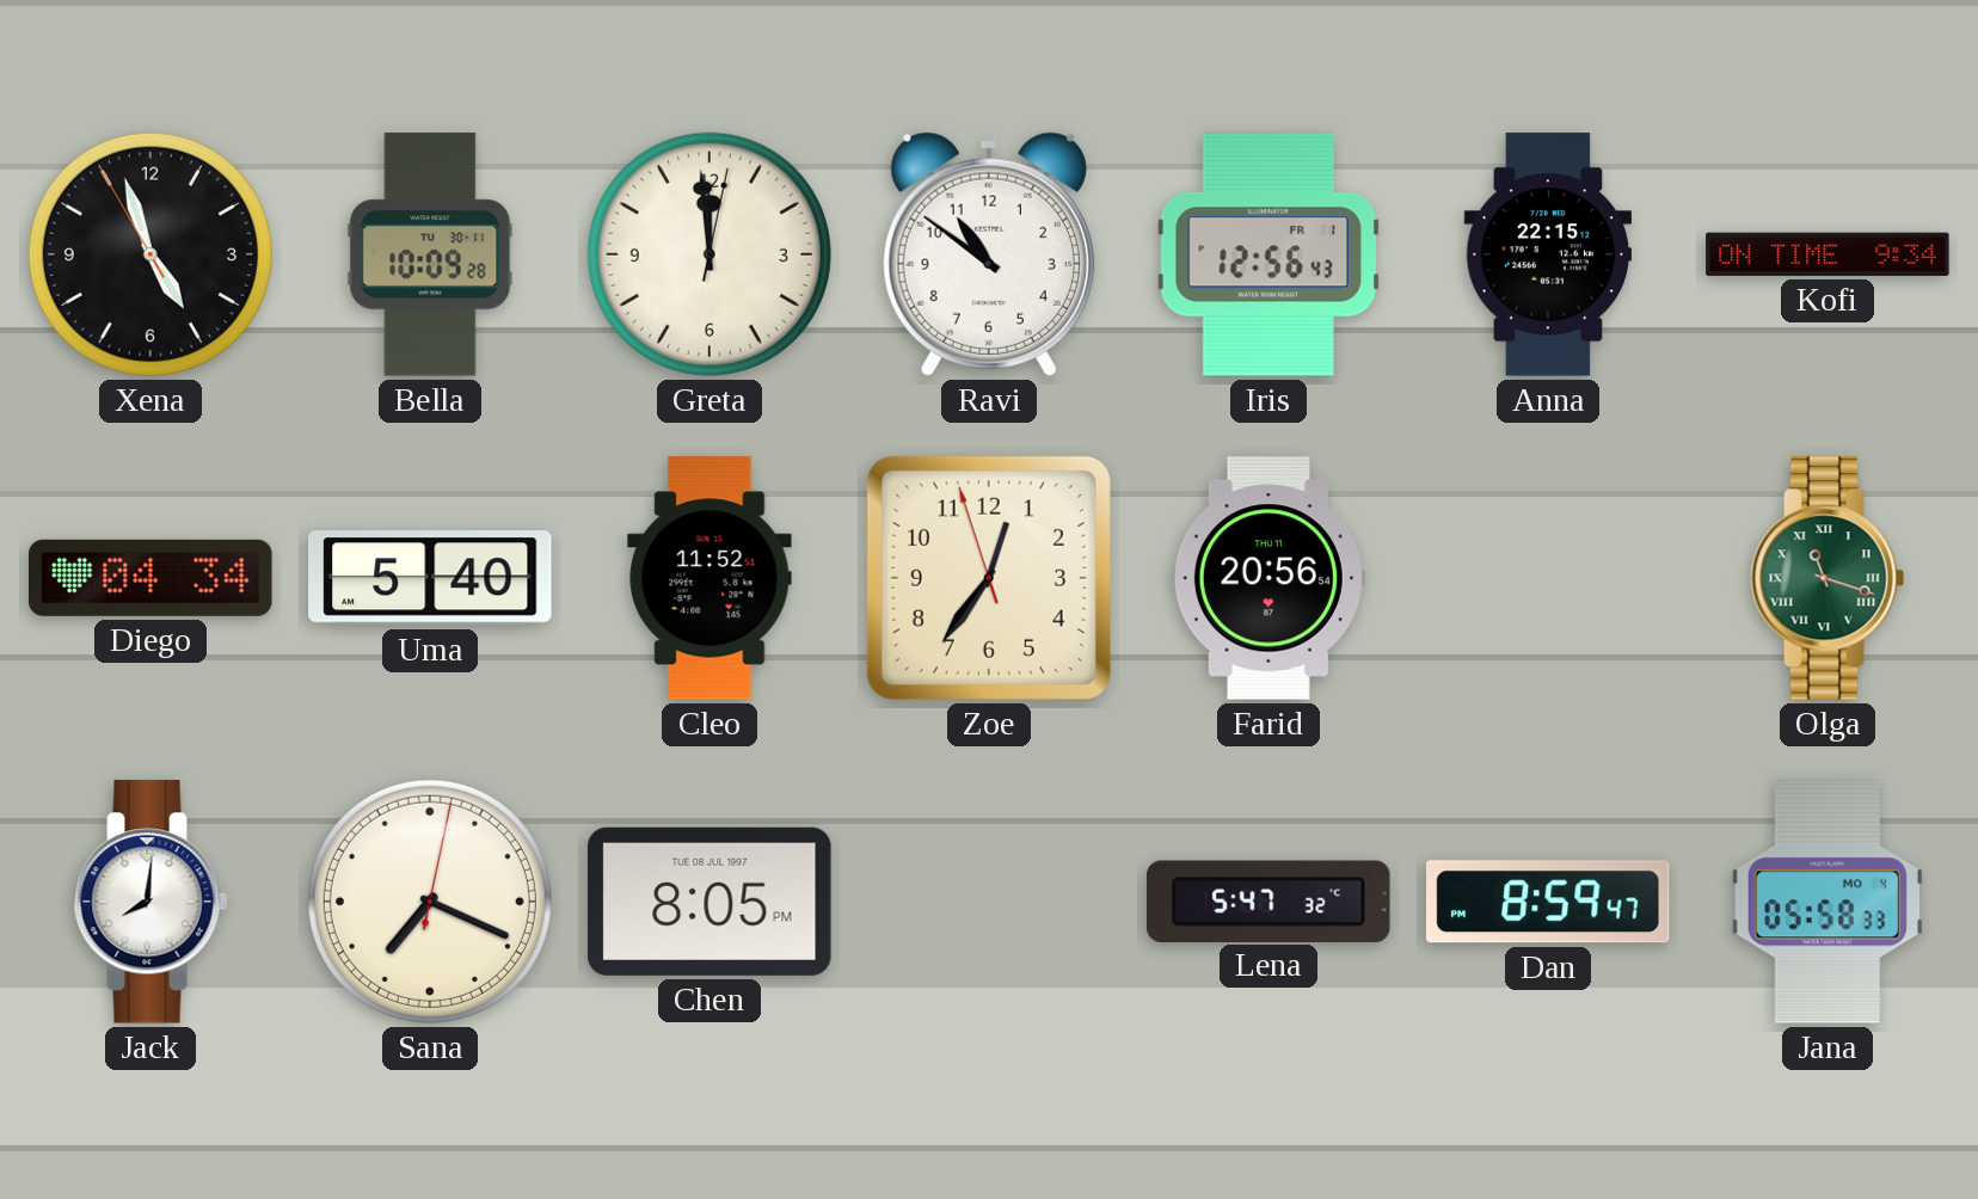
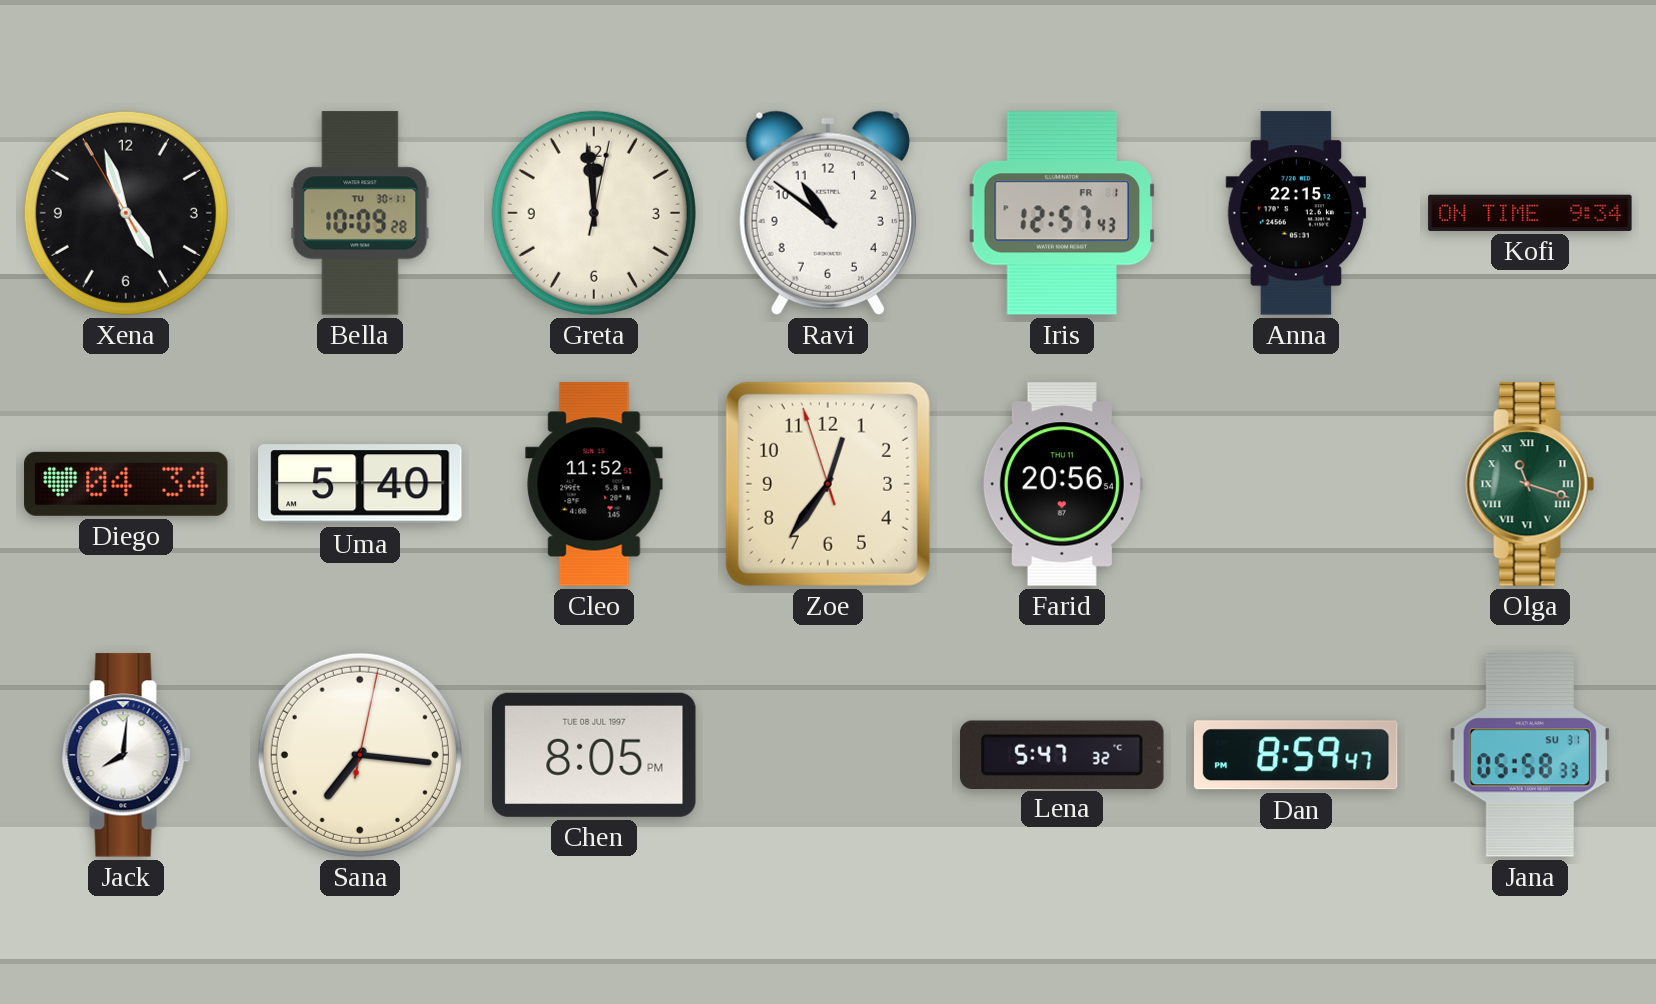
Iris: 12:56 -> 12:57 (1062, 213)
Sana: 7:19 -> 7:16 (360, 755)
Jana date: MO 4 -> SU 31 (1530, 755)
